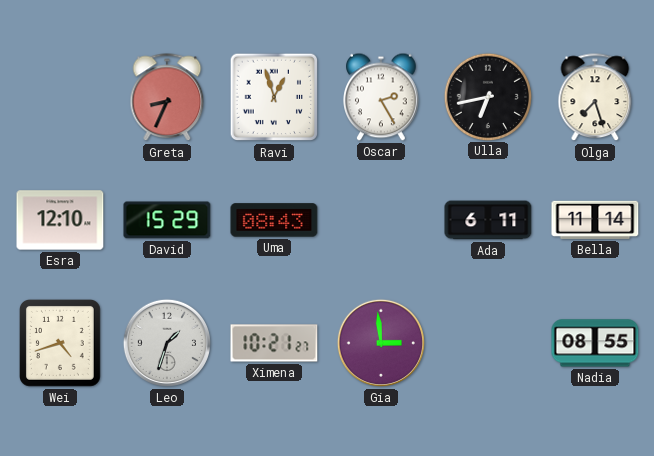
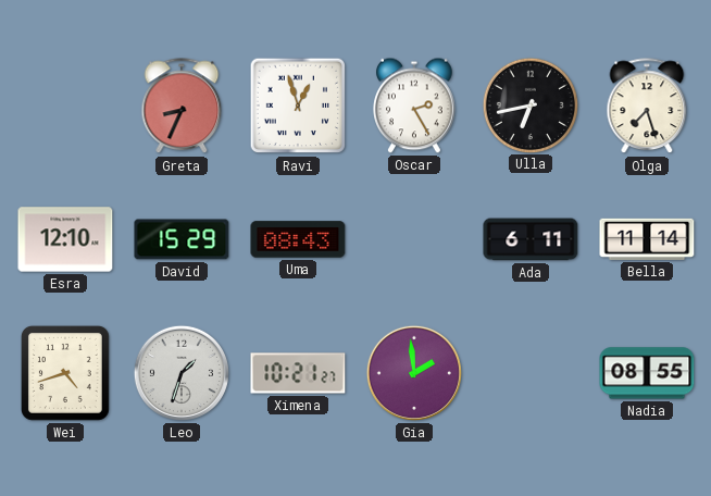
Gia: 2:59 -> 1:59 (414, 373)
